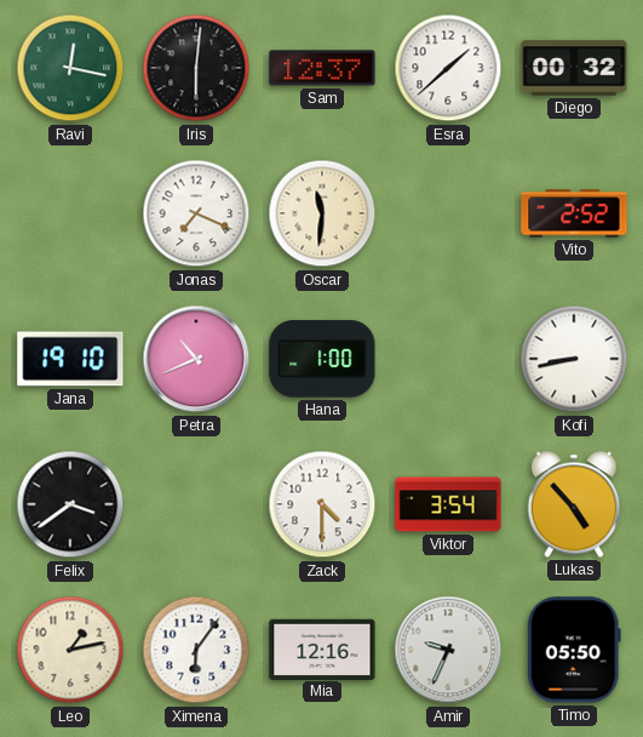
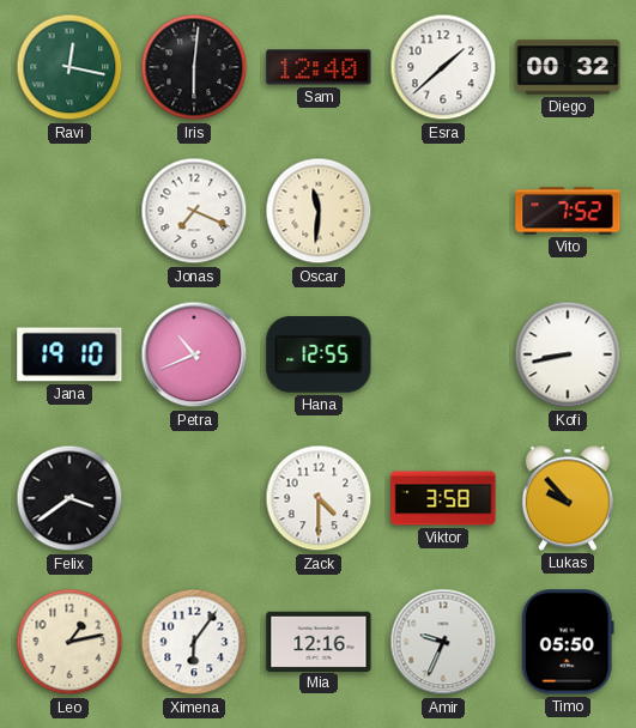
Sam: 12:37 -> 12:40 (319, 67)
Vito: 2:52 -> 7:52 (568, 211)
Hana: 1:00 -> 12:55 (319, 354)
Viktor: 3:54 -> 3:58 (443, 498)
Lukas: 4:53 -> 9:53 (567, 498)
